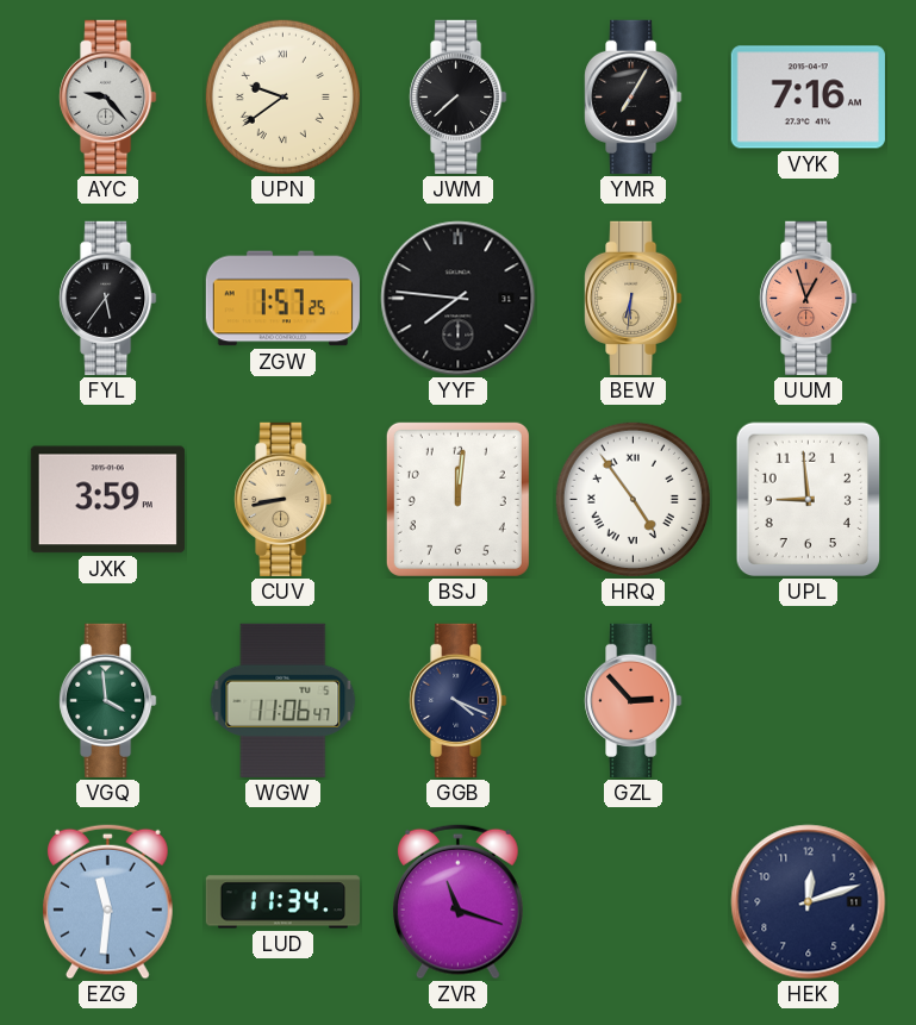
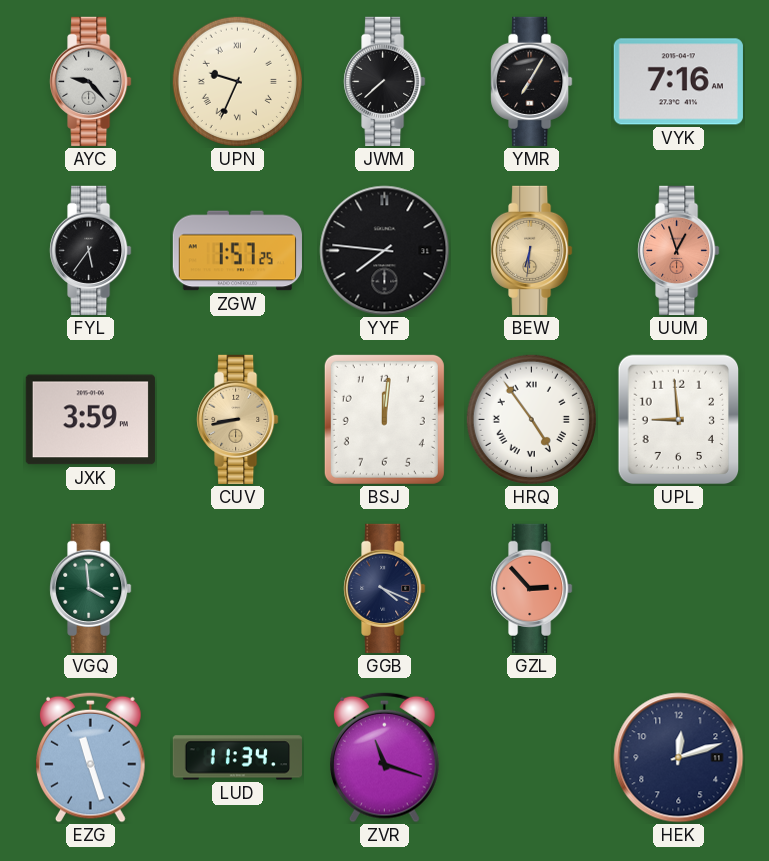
UPN: 9:39 -> 9:34 (237, 81)
WGW: 11:06 -> none (283, 700)
EZG: 11:31 -> 11:27 (91, 757)
